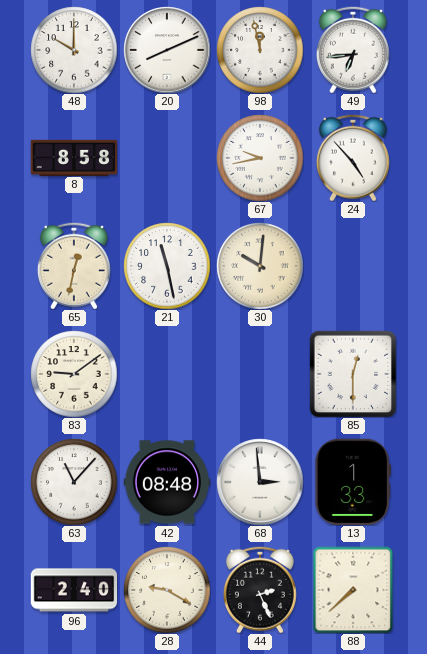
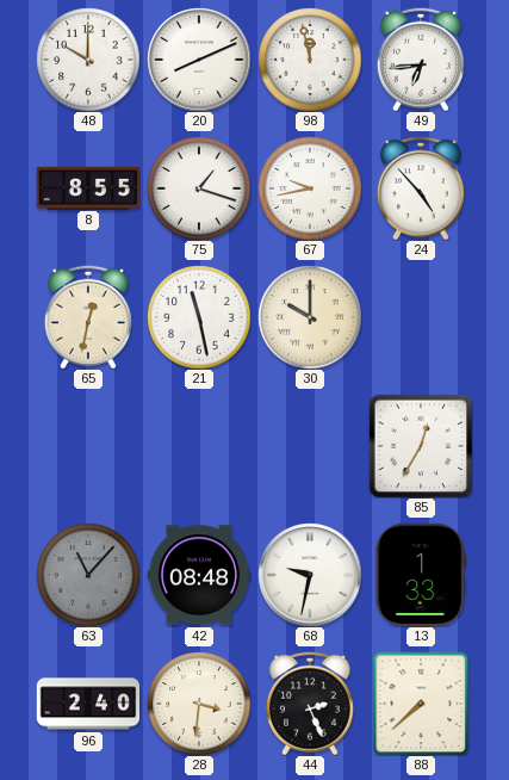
8: 8:58 -> 8:55 (88, 187)
75: none -> 1:18 (199, 188)
30: 10:01 -> 10:00 (310, 317)
83: 9:09 -> none (74, 374)
85: 12:30 -> 12:35 (421, 446)
63 dial: white -> grey (88, 575)
68: 2:59 -> 9:32 (310, 575)
28: 9:20 -> 3:31 (199, 704)
